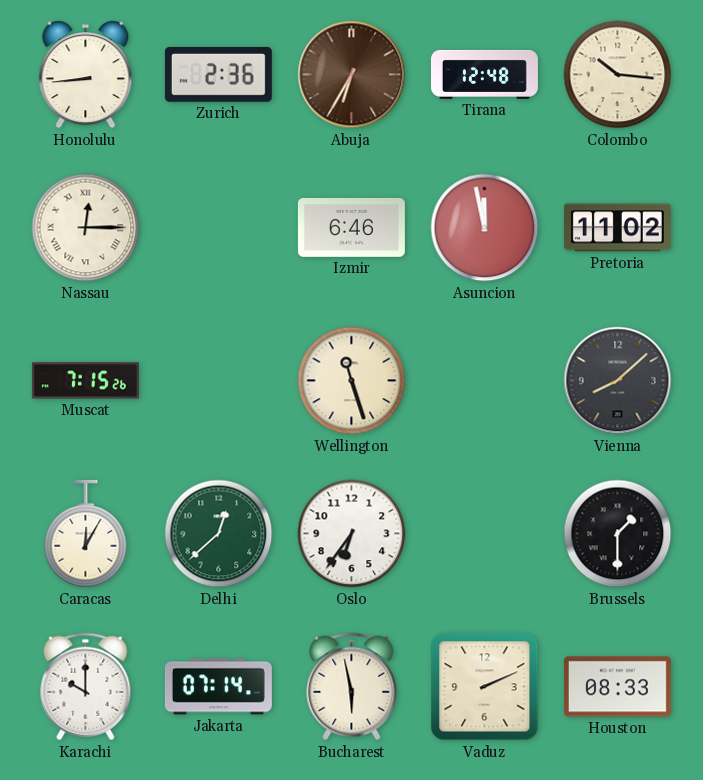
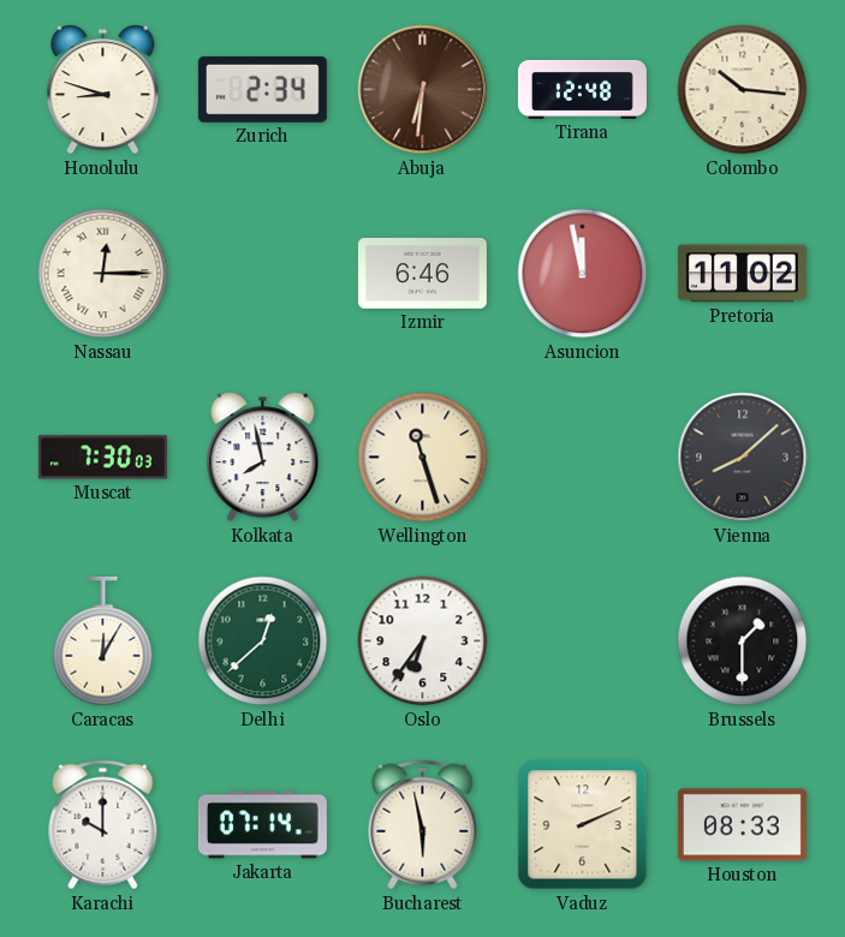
Honolulu: 8:44 -> 8:48 (103, 90)
Zurich: 2:36 -> 2:34 (262, 89)
Abuja: 6:35 -> 6:31 (423, 90)
Muscat: 7:15 -> 7:30 (102, 458)
Kolkata: none -> 7:58 (263, 458)
